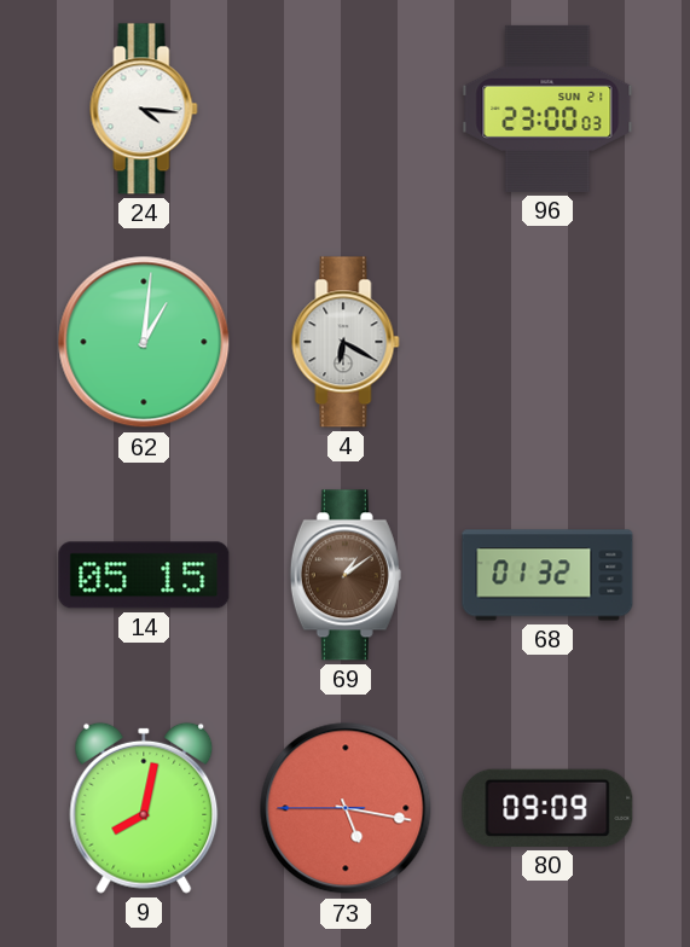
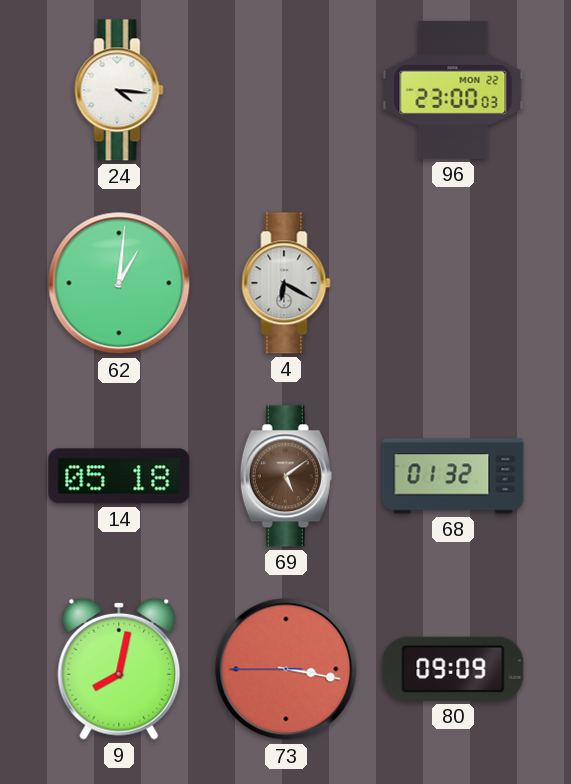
96 date: SUN 21 -> MON 22 (453, 90)
14: 05:15 -> 05:18 (119, 476)
69: 1:09 -> 5:09 (286, 476)
73: 5:16 -> 3:16 (286, 669)
